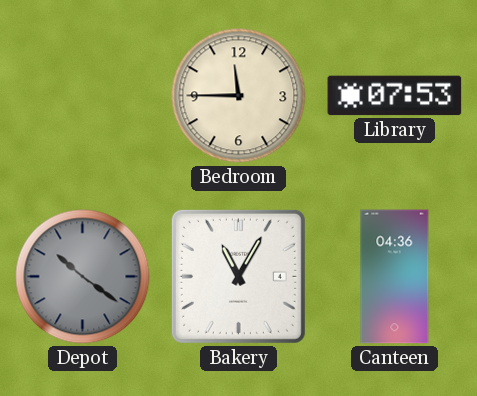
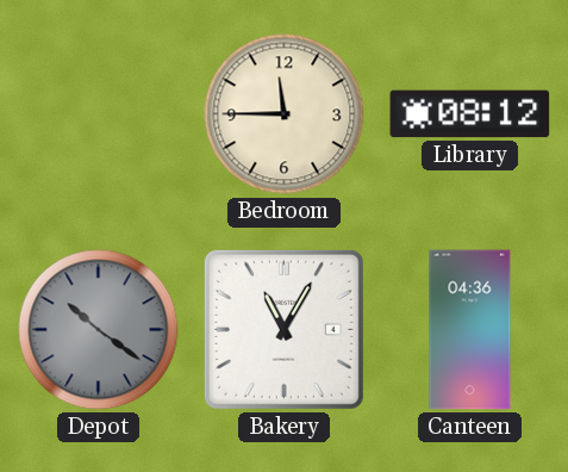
Library: 07:53 -> 08:12 (470, 114)
